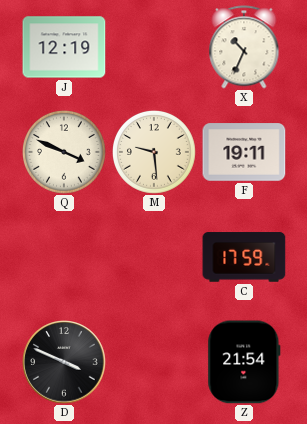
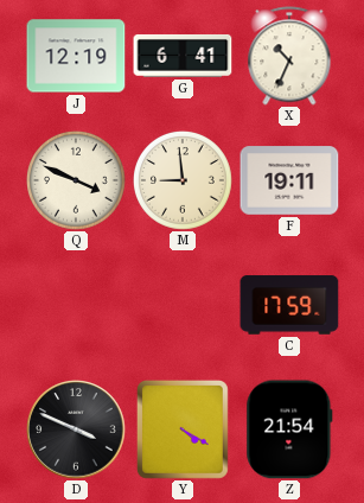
G: none -> 6:41 (183, 56)
M: 9:29 -> 8:59 (184, 182)
Y: none -> 4:20 (183, 431)
